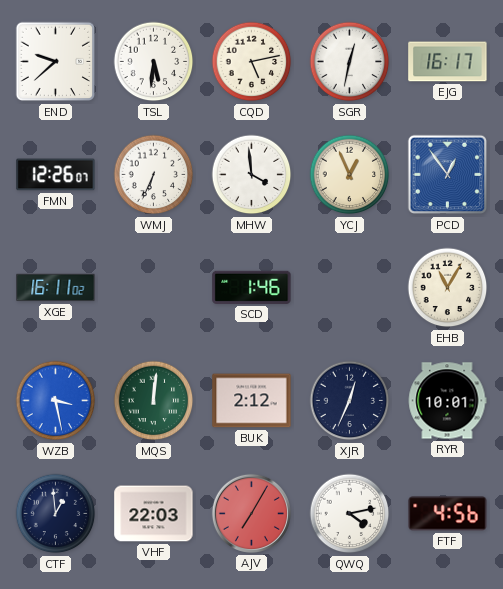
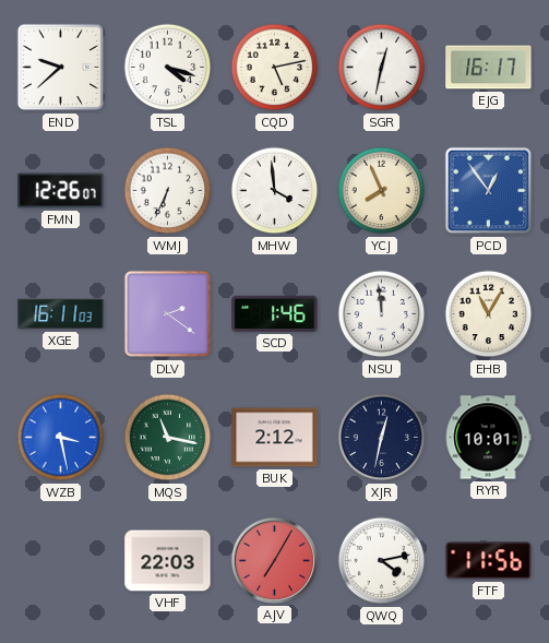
TSL: 5:31 -> 4:18 (168, 68)
YCJ: 12:56 -> 7:56 (382, 191)
XGE: 16:11:02 -> 16:11:03 (61, 314)
DLV: none -> 2:21 (168, 314)
NSU: none -> 11:59 (382, 314)
MQS: 12:01 -> 11:17 (168, 438)
XJR: 12:34 -> 12:32 (382, 438)
CTF: 12:59 -> none (56, 514)
FTF: 4:56 -> 11:56 (489, 561)
